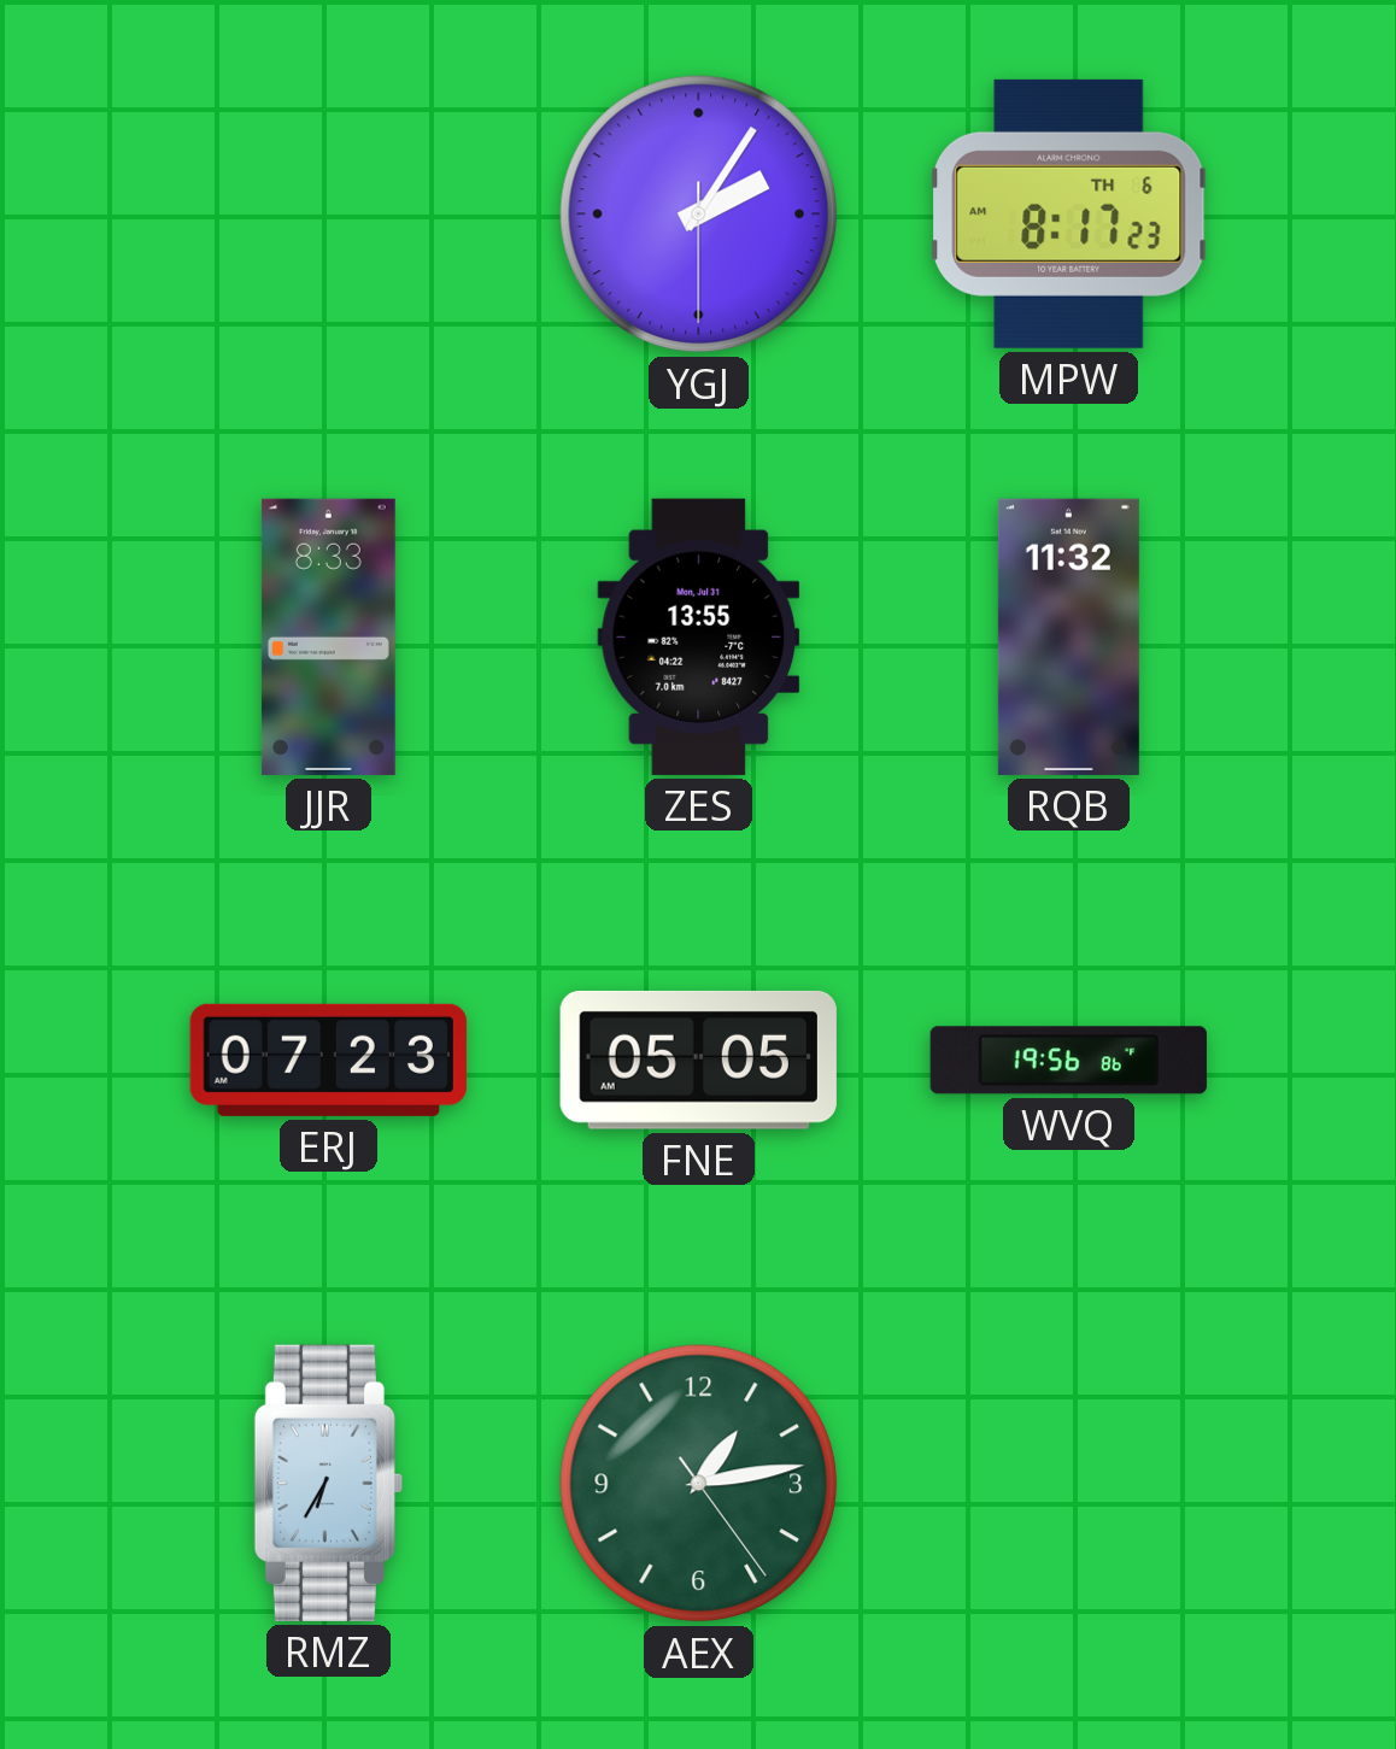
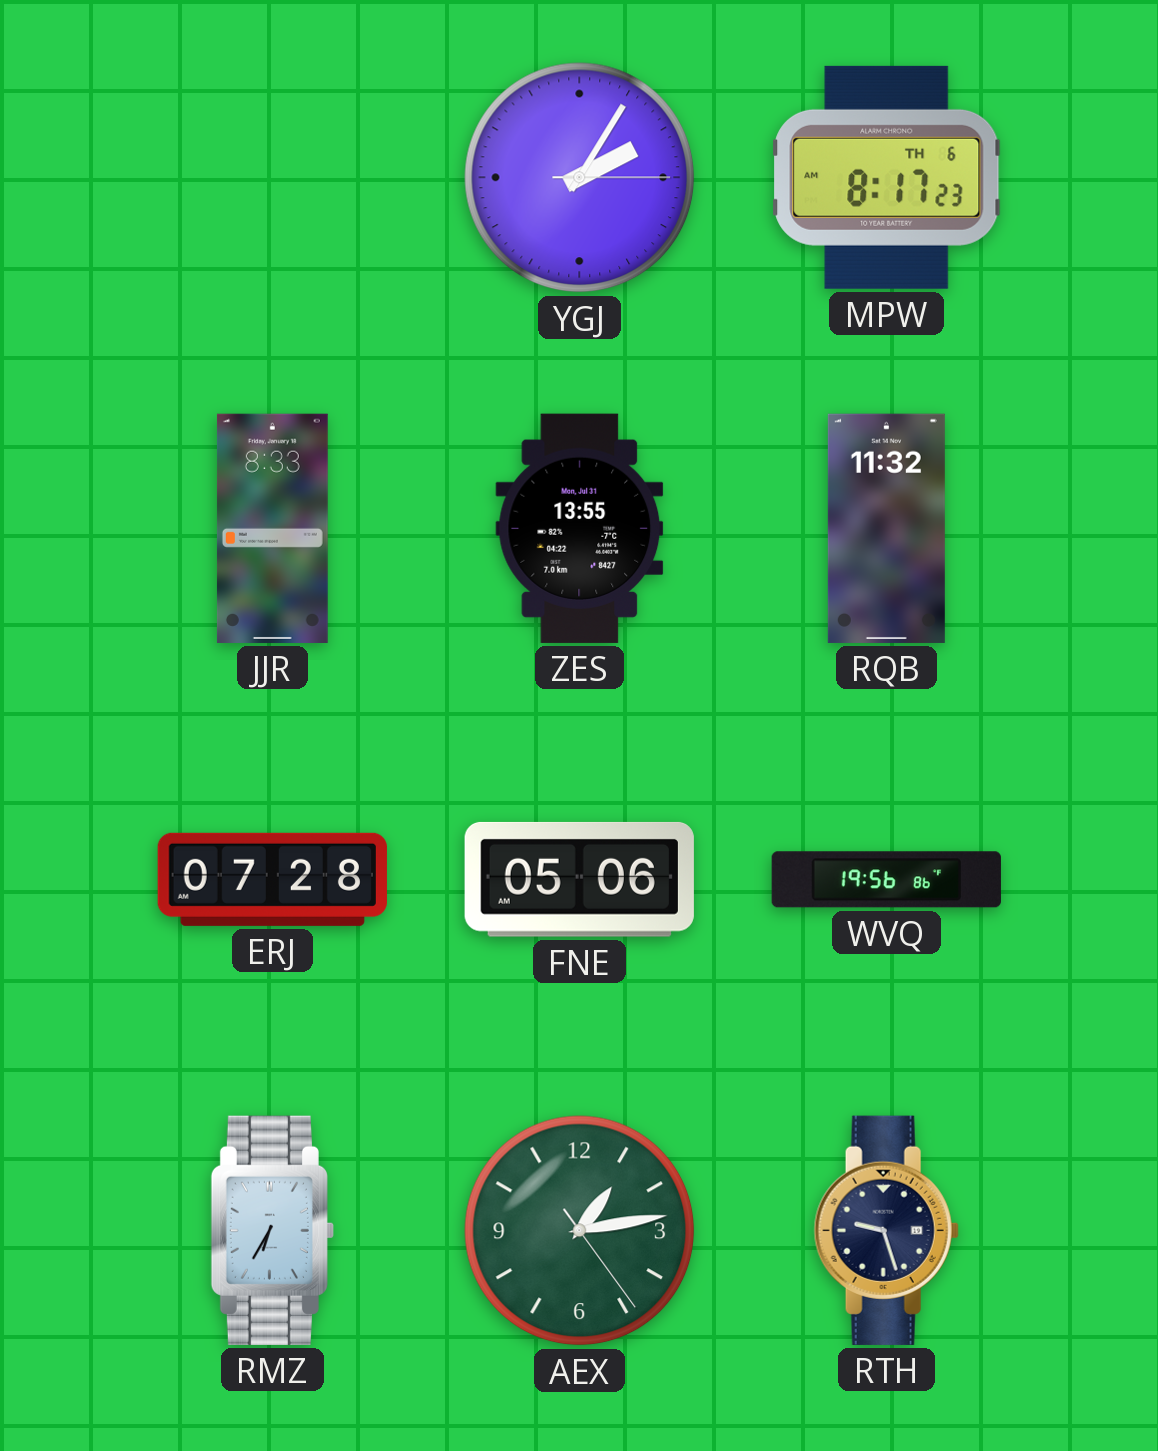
YGJ: 2:05:30 -> 2:05:15 (580, 178)
ERJ: 07:23 -> 07:28 (272, 879)
FNE: 05:05 -> 05:06 (579, 879)
RTH: none -> 9:27 (886, 1230)
